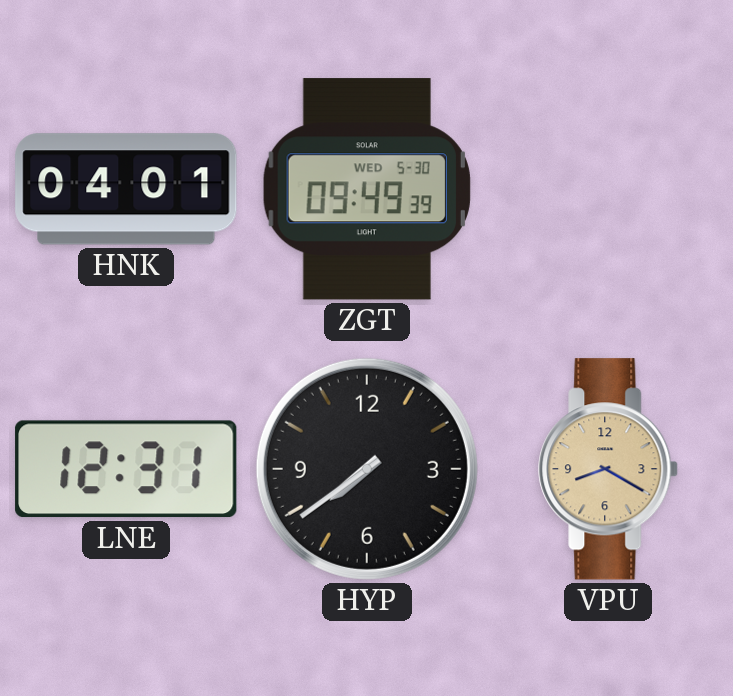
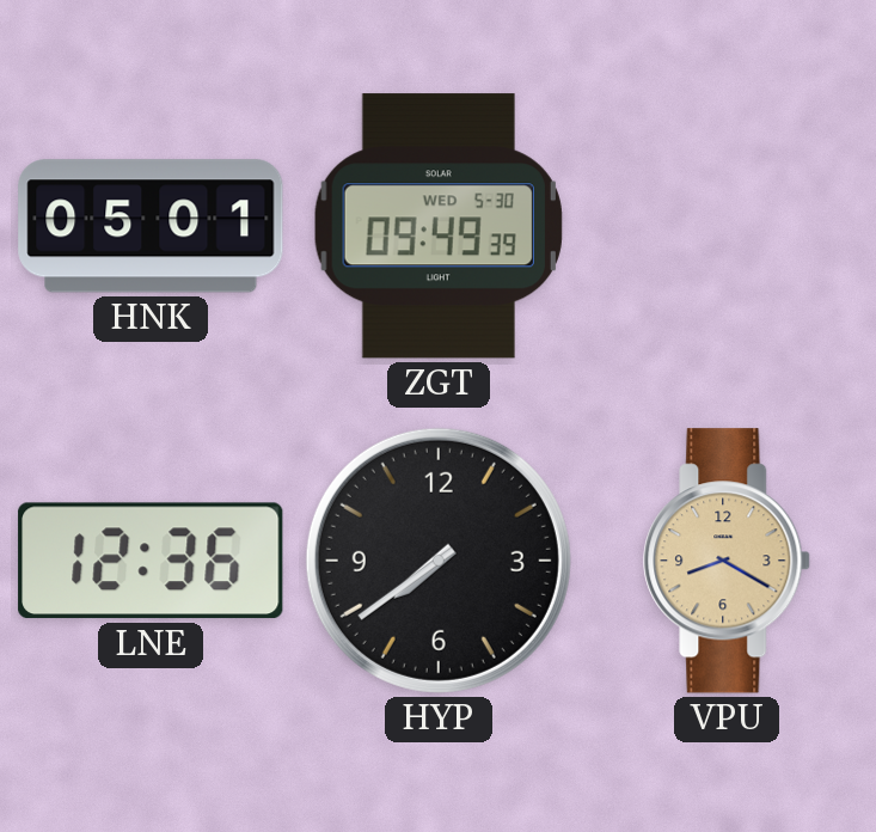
HNK: 04:01 -> 05:01 (151, 226)
LNE: 12:31 -> 12:36 (151, 561)
